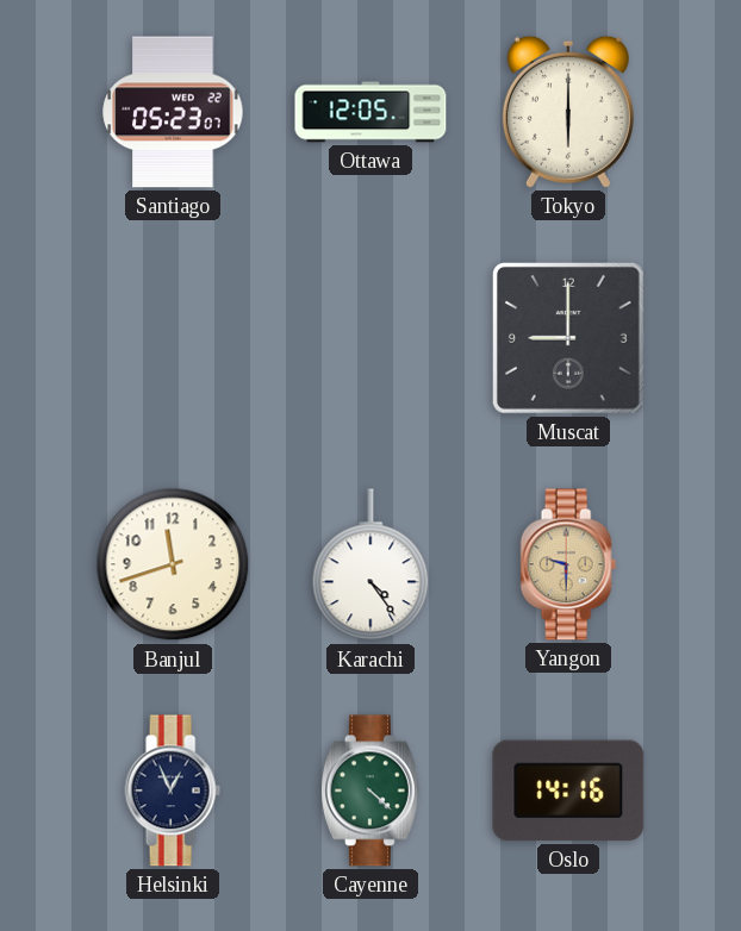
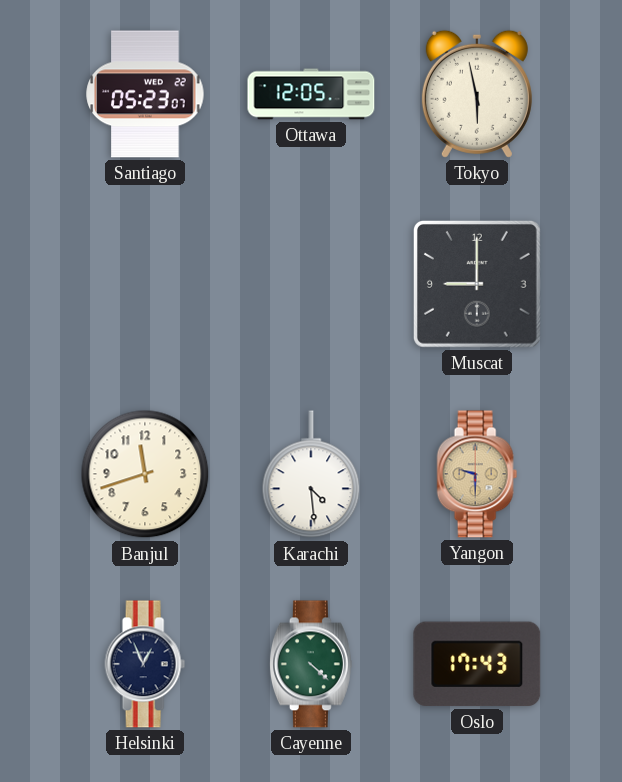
Tokyo: 6:00 -> 5:58 (477, 94)
Karachi: 4:24 -> 4:29 (311, 475)
Oslo: 14:16 -> 17:43 (477, 664)
